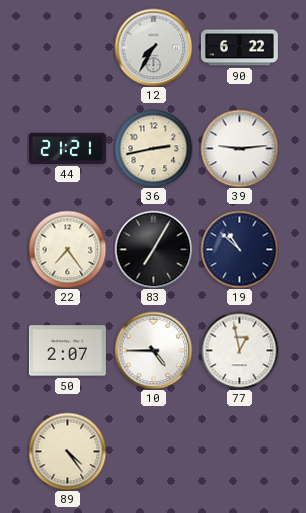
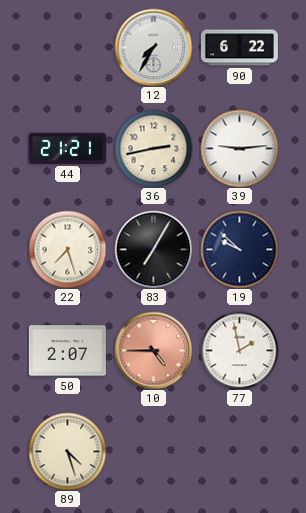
22: 7:24 -> 7:27 (67, 249)
19: 10:52 -> 9:52 (239, 249)
10 dial: white -> salmon (153, 350)
77: 12:58 -> 1:58 (239, 350)
89: 4:24 -> 4:27 (67, 451)
